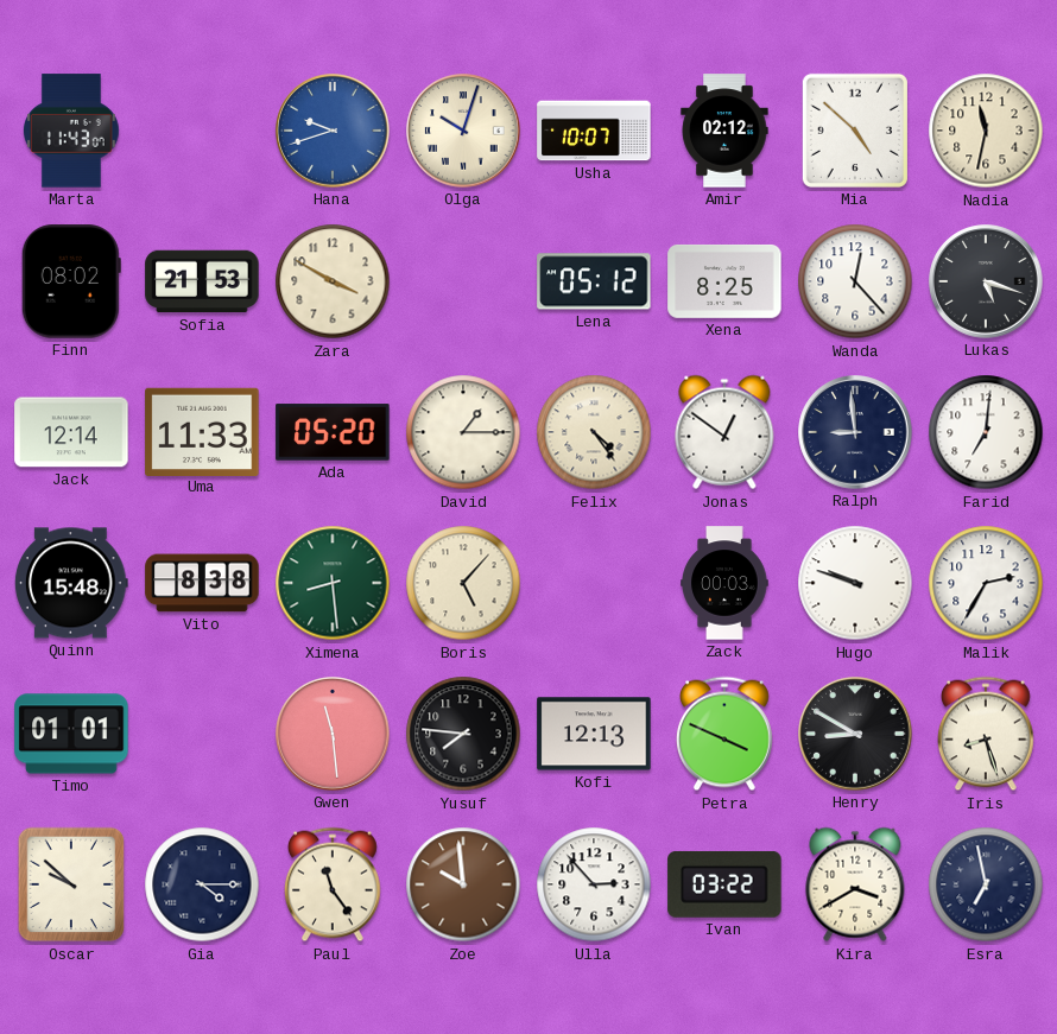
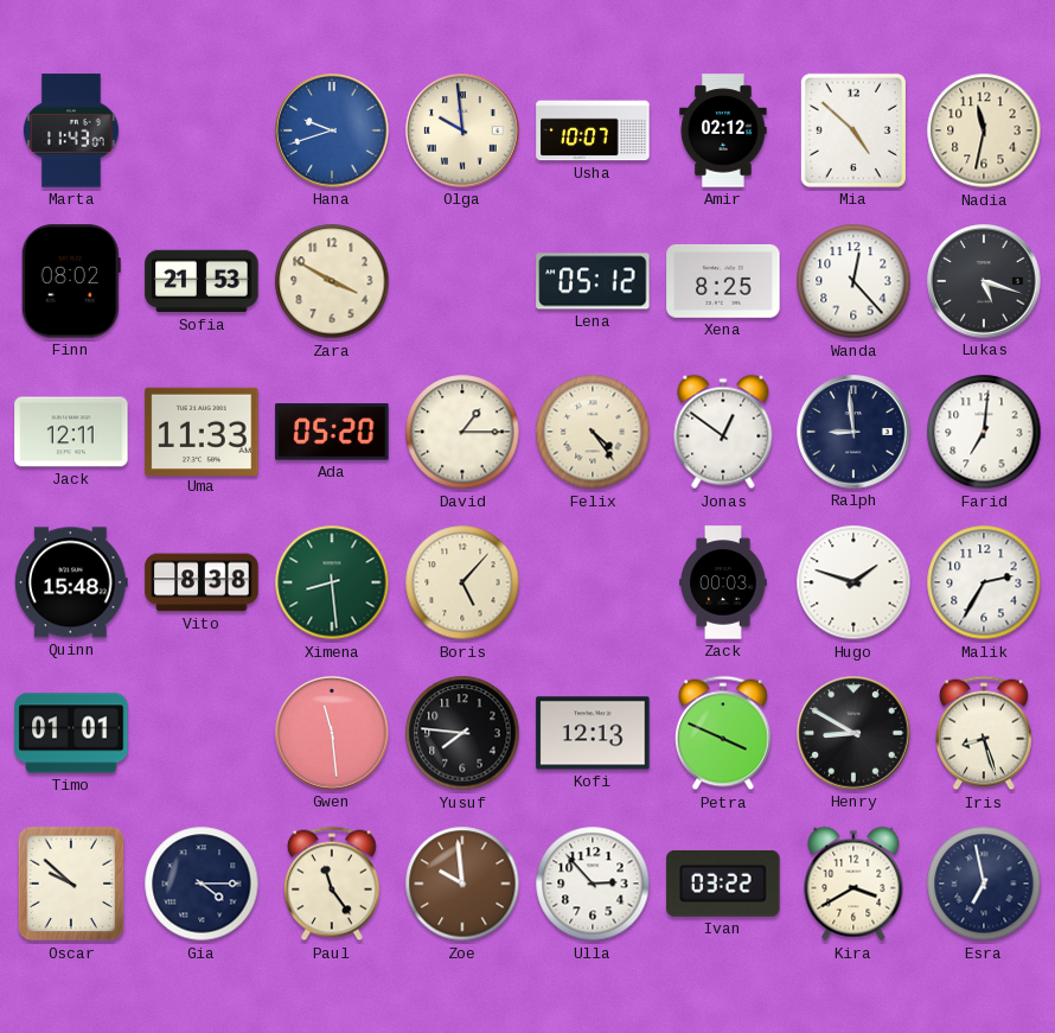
Olga: 10:03 -> 9:59 (462, 130)
Jack: 12:14 -> 12:11 (71, 432)
Hugo: 9:48 -> 1:48 (853, 582)
